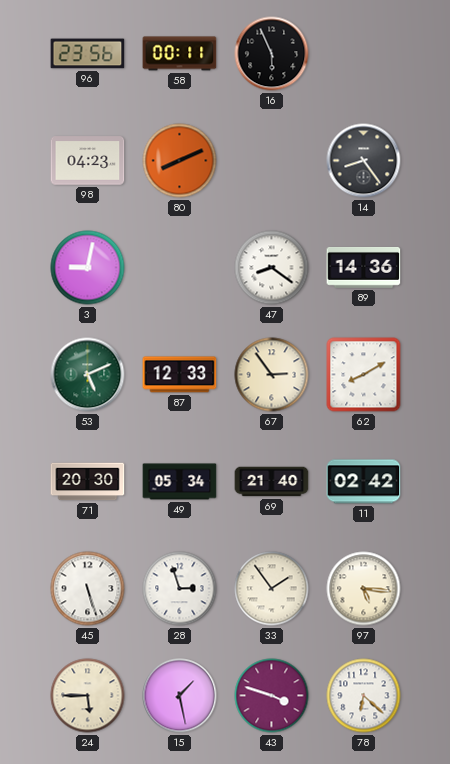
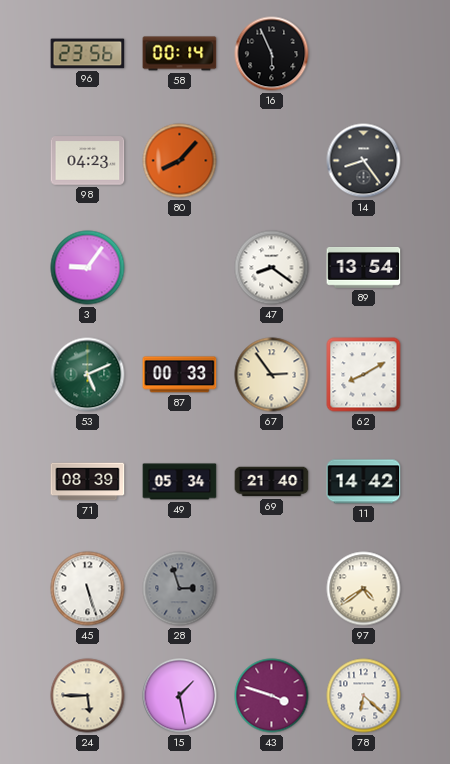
58: 00:11 -> 00:14 (180, 54)
80: 8:11 -> 8:07 (180, 161)
3: 9:02 -> 9:06 (88, 268)
89: 14:36 -> 13:54 (364, 268)
87: 12:33 -> 00:33 (180, 375)
71: 20:30 -> 08:39 (88, 482)
11: 02:42 -> 14:42 (364, 482)
28 dial: white -> grey (180, 589)
33: 1:54 -> none (272, 589)
97: 5:16 -> 4:39 (364, 589)
